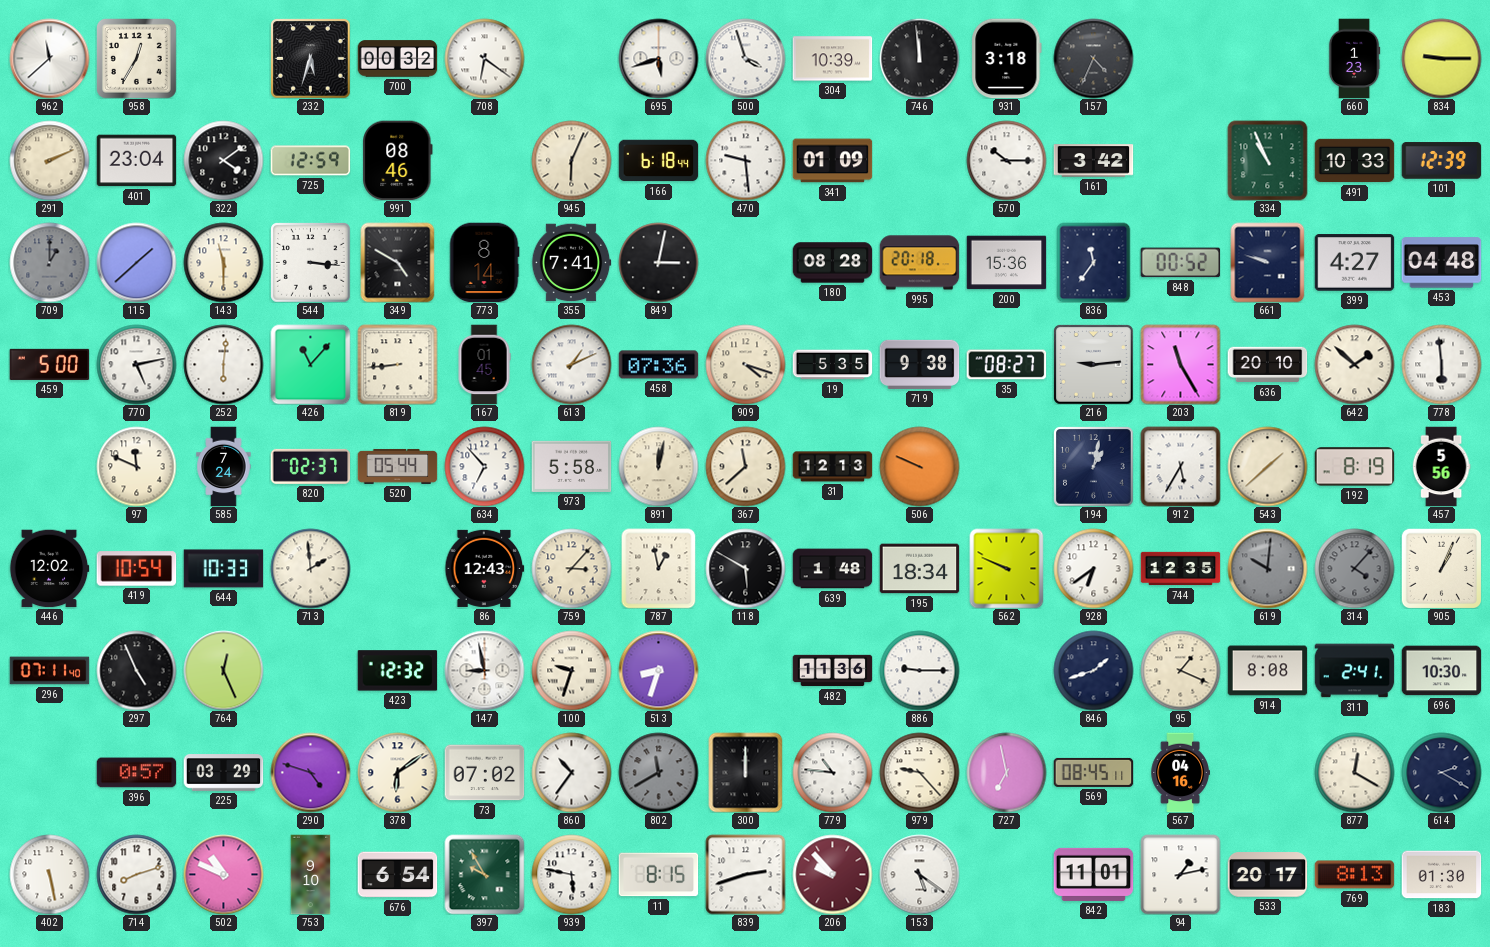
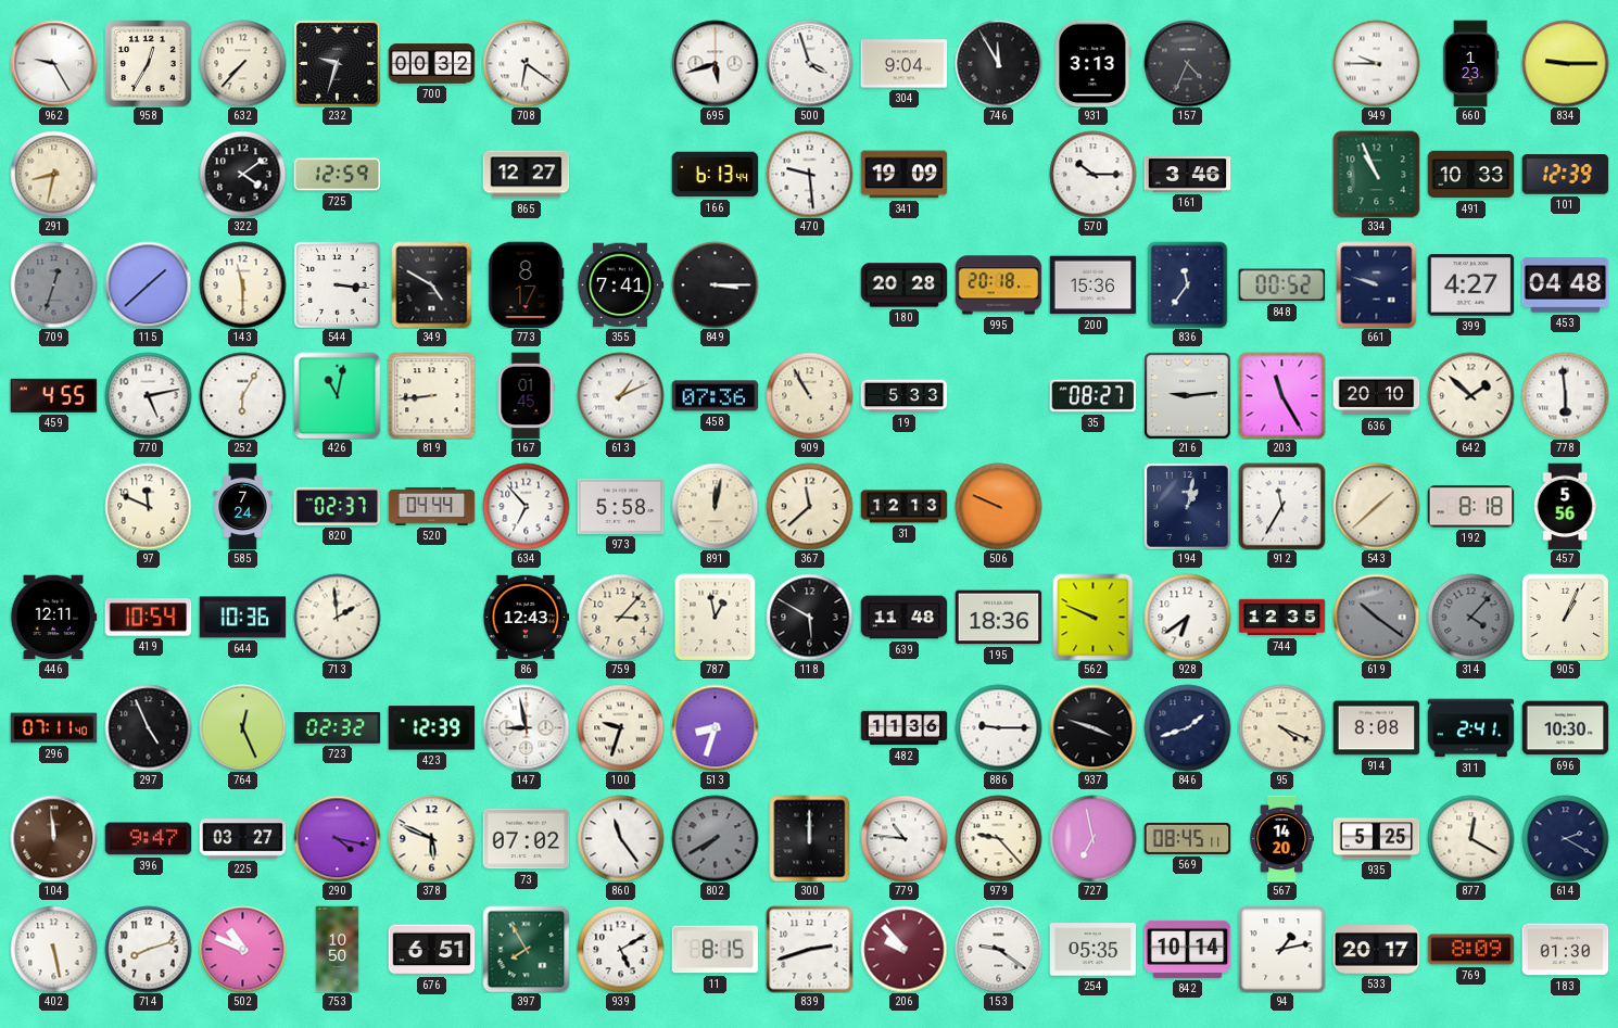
962: 11:38 -> 9:25 (53, 63)
632: none -> 7:37 (242, 63)
232: 5:33 -> 9:33 (337, 63)
304: 10:39 -> 9:04 (903, 64)
746: 11:59 -> 11:55 (998, 63)
931: 3:18 -> 3:13 (1094, 63)
949: none -> 9:45 (1376, 63)
291: 2:11 -> 8:32 (53, 174)
401: 23:04 -> none (136, 161)
991: 08:46 -> none (398, 160)
865: none -> 12:27 (526, 175)
945: 6:04 -> none (571, 160)
166: 6:18 -> 6:13 (715, 175)
341: 01:09 -> 19:09 (903, 175)
161: 3:42 -> 3:46 (1187, 175)
709: 1:00 -> 12:33 (53, 284)
773: 8:14 -> 8:17 (526, 284)
849: 3:02 -> 3:15 (715, 284)
180: 08:28 -> 20:28 (903, 285)
459: 5:00 -> 4:55 (53, 395)
252: 6:01 -> 6:05 (242, 395)
426: 11:07 -> 11:02 (337, 395)
909: 4:18 -> 10:55 (809, 395)
19: 5:35 -> 5:33 (903, 396)
719: 9:38 -> none (919, 364)
520: 05:44 -> 04:44 (431, 506)
912: 5:35 -> 11:35 (1281, 506)
192: 8:19 -> 8:18 (1470, 507)
446: 12:02 -> 12:11 (53, 618)
644: 10:33 -> 10:36 (242, 618)
639: 1:48 -> 11:48 (903, 618)
195: 18:34 -> 18:36 (998, 618)
619: 10:01 -> 10:21 (1376, 617)
723: none -> 02:32 (337, 728)
423: 12:32 -> 12:39 (431, 728)
937: none -> 3:48 (1092, 727)
95: 1:19 -> 4:19 (1281, 727)
104: none -> 11:59 (53, 838)
396: 0:57 -> 9:47 (148, 839)
225: 03:29 -> 03:27 (242, 839)
290: 4:48 -> 4:17 (337, 838)
378: 6:09 -> 5:49 (431, 838)
860: 10:36 -> 11:24 (620, 838)
802: 11:40 -> 7:40 (715, 838)
567: 04:16 -> 14:20 (1281, 838)
935: none -> 5:25 (1376, 839)
753: 9:10 -> 10:50 (338, 949)
676: 6:54 -> 6:51 (431, 950)
397: 9:55 -> 7:55 (526, 949)
939: 5:47 -> 5:10 (620, 949)
153: 5:21 -> 9:21 (998, 949)
254: none -> 05:35 (1092, 950)
842: 11:01 -> 10:14 (1187, 949)
769: 8:13 -> 8:09 (1470, 950)
